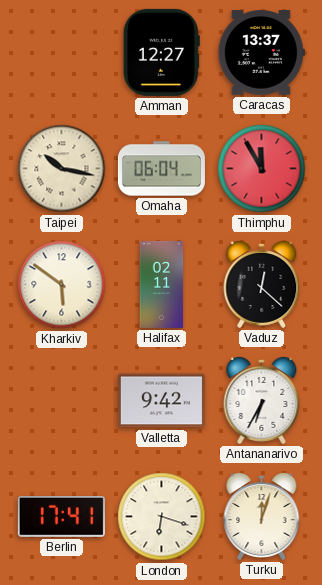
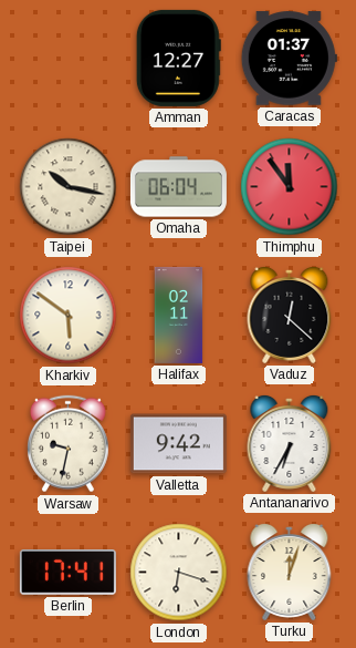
Caracas: 13:37 -> 01:37 (289, 59)
Thimphu: 11:55 -> 11:54 (290, 187)
Warsaw: none -> 9:32 (67, 444)
